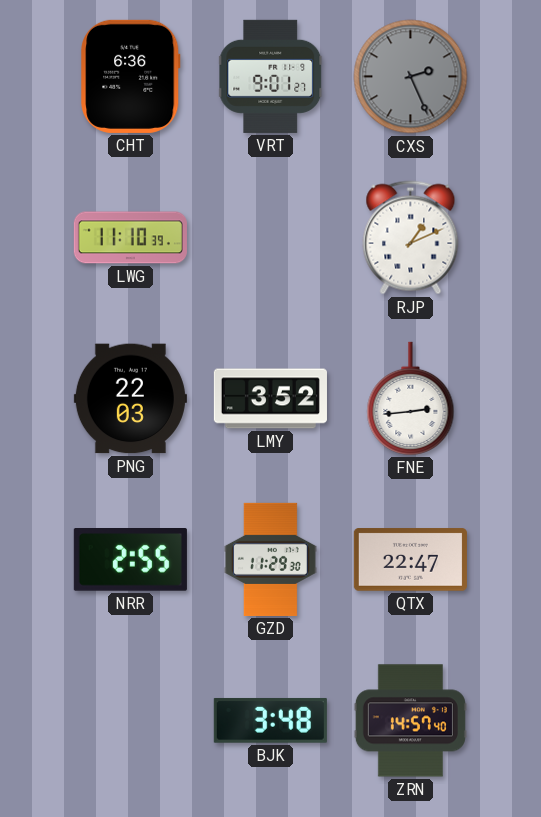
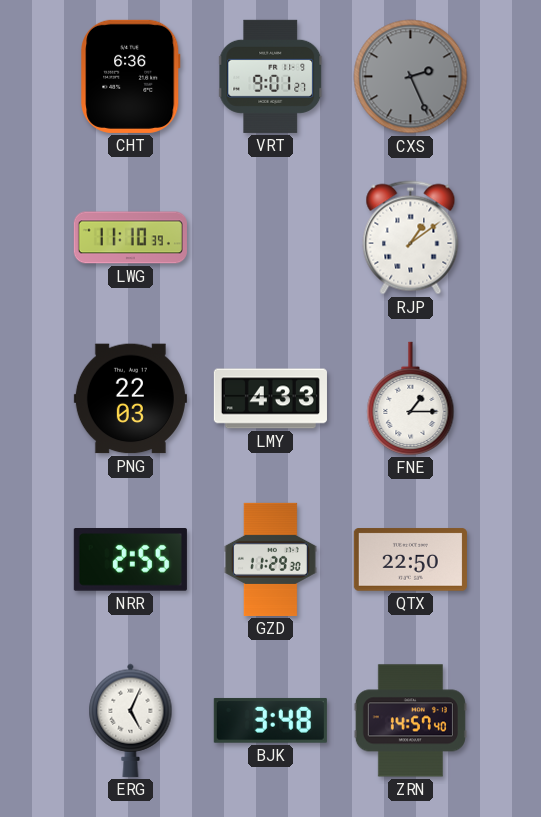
RJP: 1:11 -> 1:09 (411, 238)
LMY: 3:52 -> 4:33 (270, 399)
FNE: 2:44 -> 1:15 (411, 398)
QTX: 22:47 -> 22:50 (410, 560)
ERG: none -> 5:04 (131, 720)
